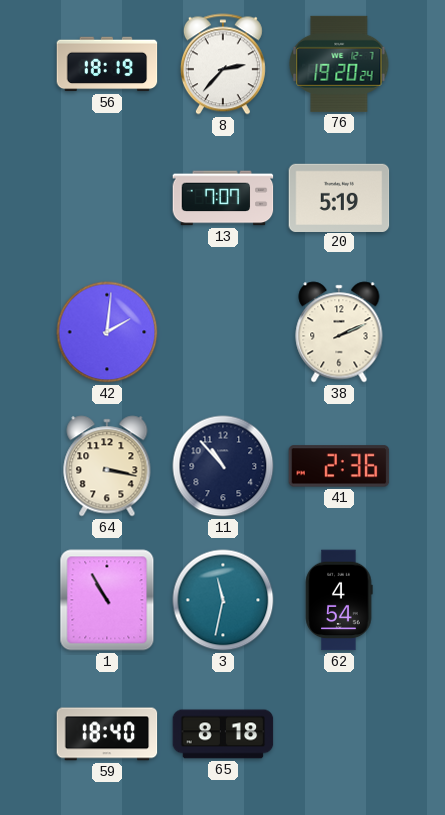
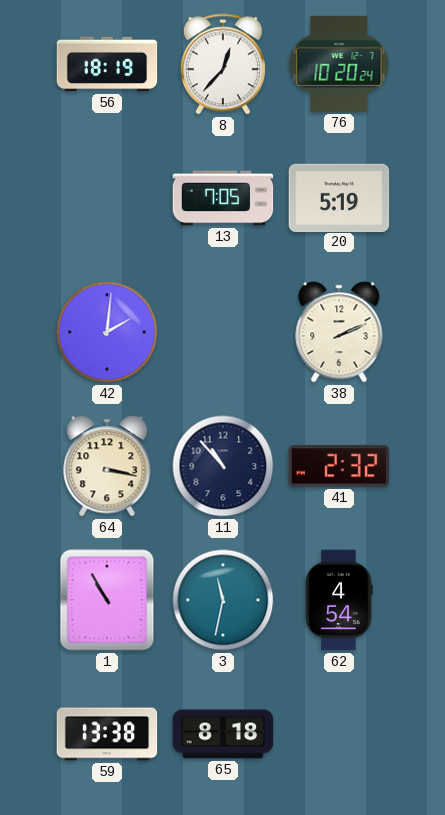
8: 2:37 -> 12:37 (223, 64)
76: 19:20 -> 10:20 (339, 64)
13: 7:07 -> 7:05 (223, 198)
41: 2:36 -> 2:32 (339, 466)
59: 18:40 -> 13:38 (107, 734)
